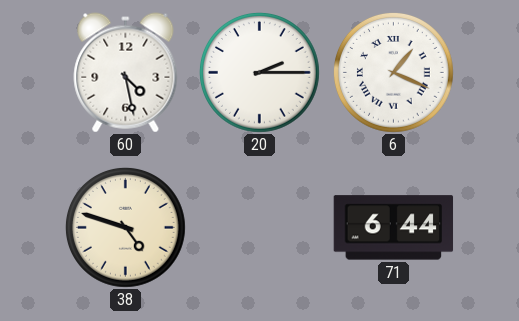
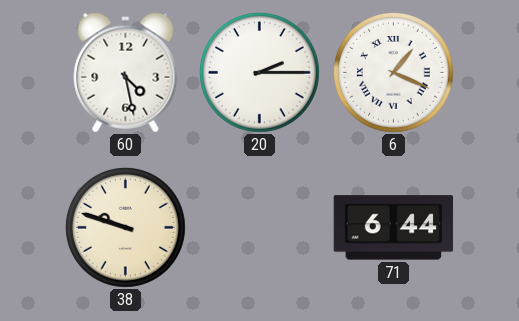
38: 4:48 -> 9:48 (126, 228)
